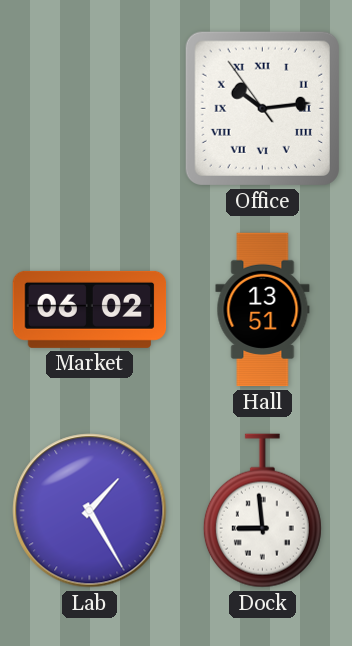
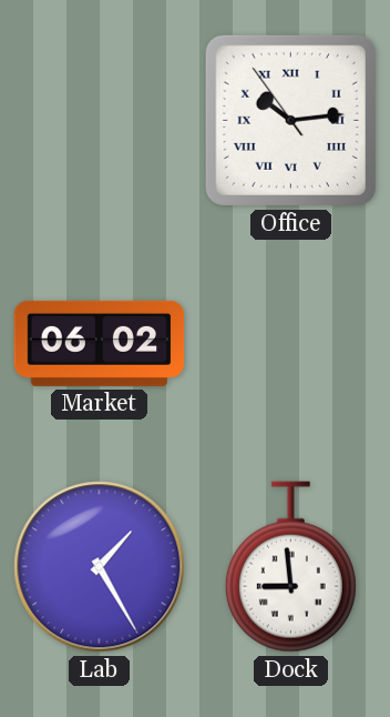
Hall: 13:51 -> none (263, 310)
